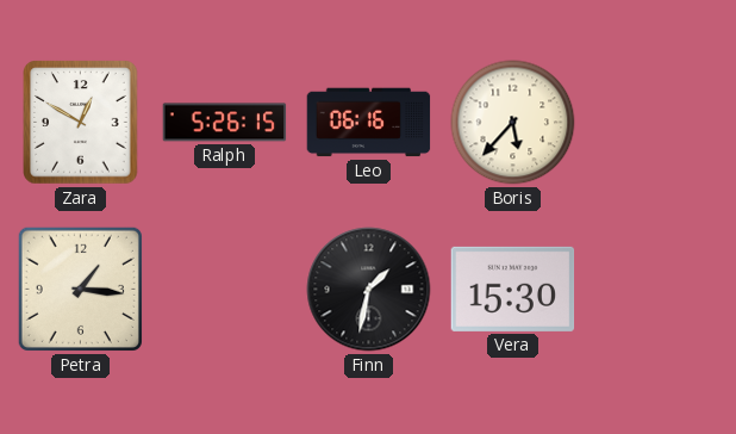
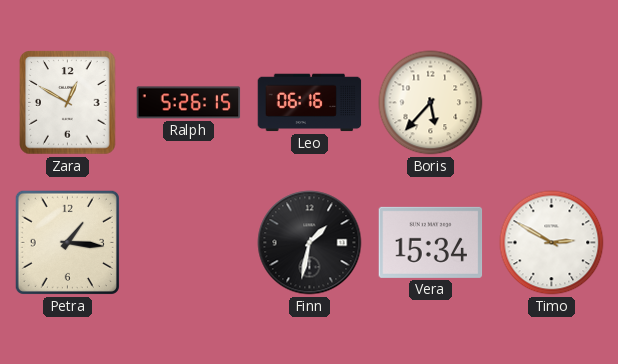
Vera: 15:30 -> 15:34 (431, 242)
Timo: none -> 2:50 (552, 243)
